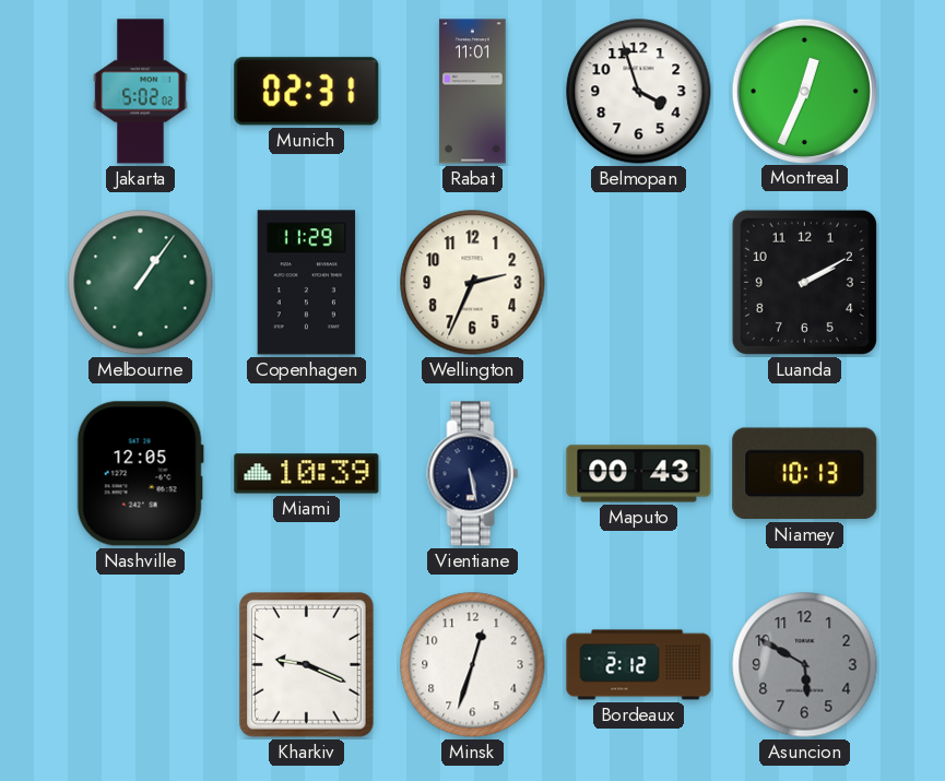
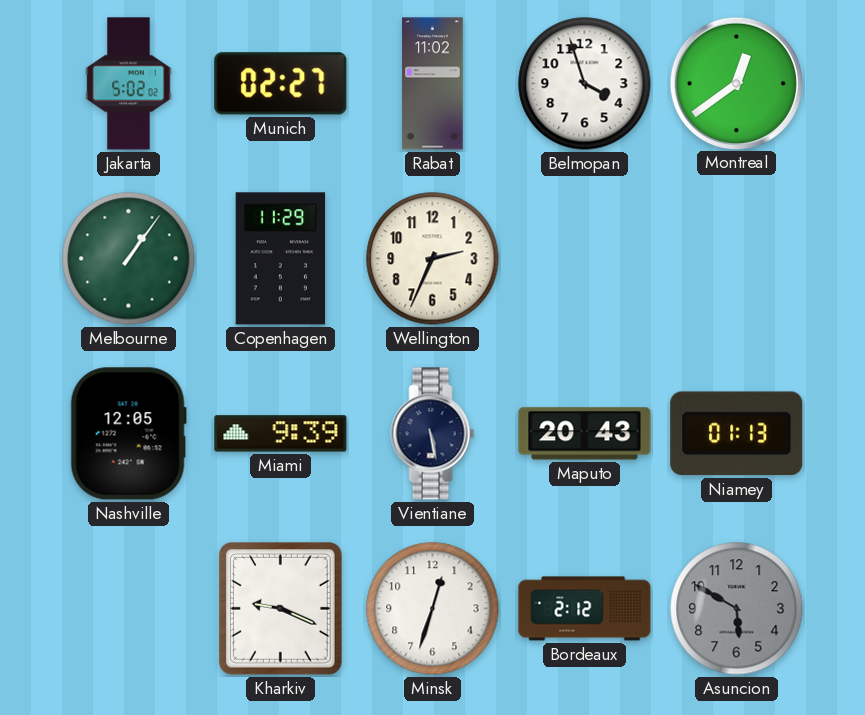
Munich: 02:31 -> 02:27 (281, 84)
Rabat: 11:01 -> 11:02 (433, 84)
Montreal: 12:34 -> 12:39 (736, 83)
Luanda: 2:10 -> none (804, 282)
Miami: 10:39 -> 9:39 (281, 434)
Maputo: 00:43 -> 20:43 (585, 434)
Niamey: 10:13 -> 01:13 (737, 434)
